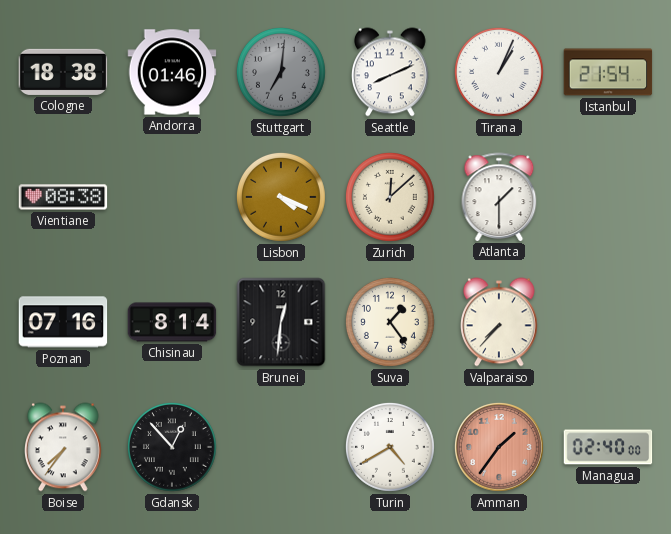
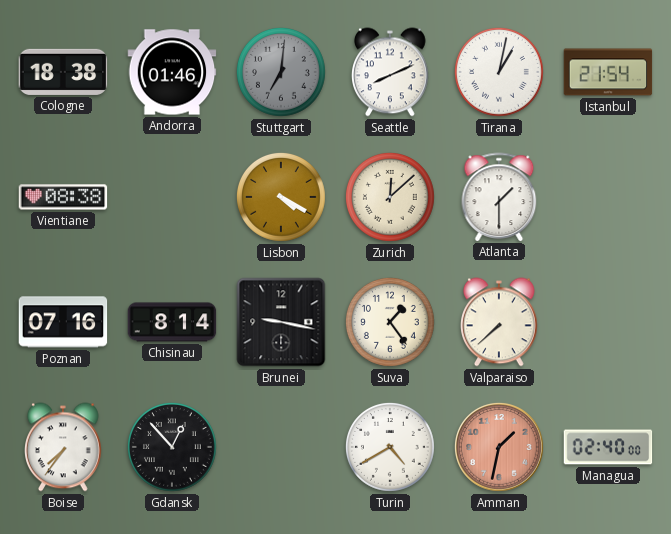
Tirana: 1:04 -> 1:02 (499, 72)
Lisbon: 4:19 -> 4:20 (281, 197)
Brunei: 12:31 -> 9:17 (281, 322)
Valparaiso: 7:37 -> 7:38 (500, 322)
Amman: 1:36 -> 1:32 (499, 447)
